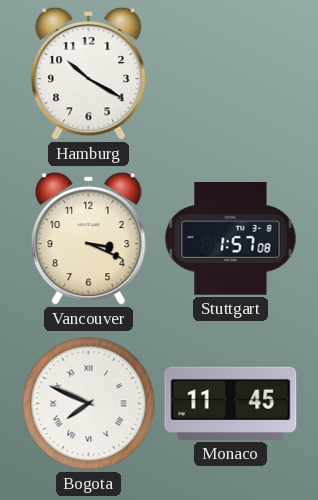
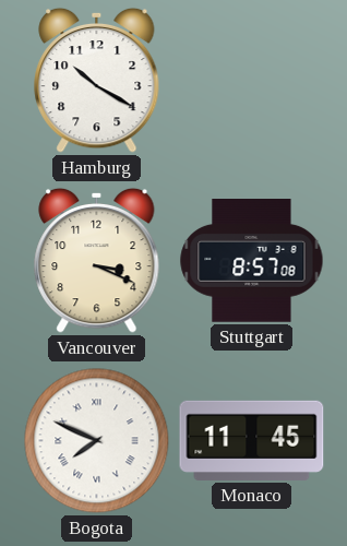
Stuttgart: 1:57 -> 8:57 (252, 261)
